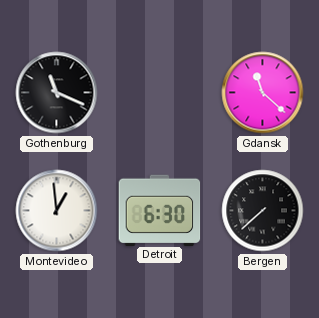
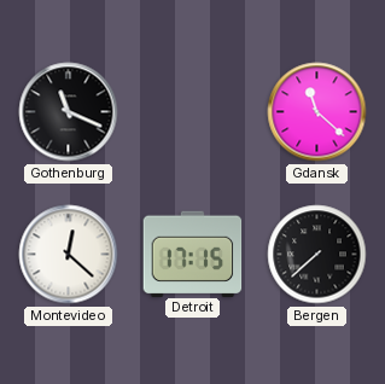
Montevideo: 12:59 -> 12:22 (69, 255)
Detroit: 6:30 -> 17:15 (193, 254)
